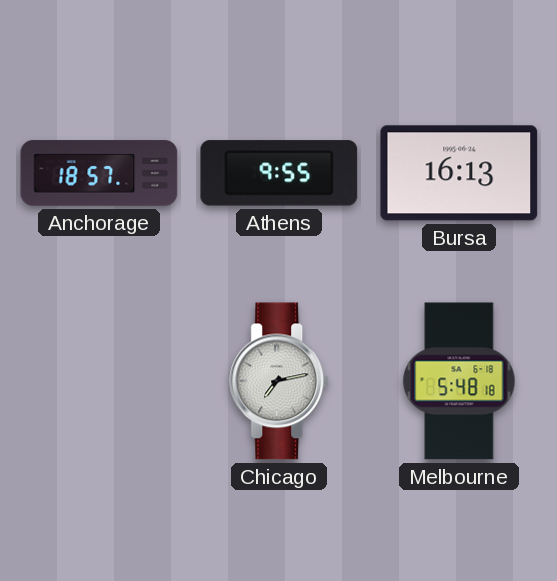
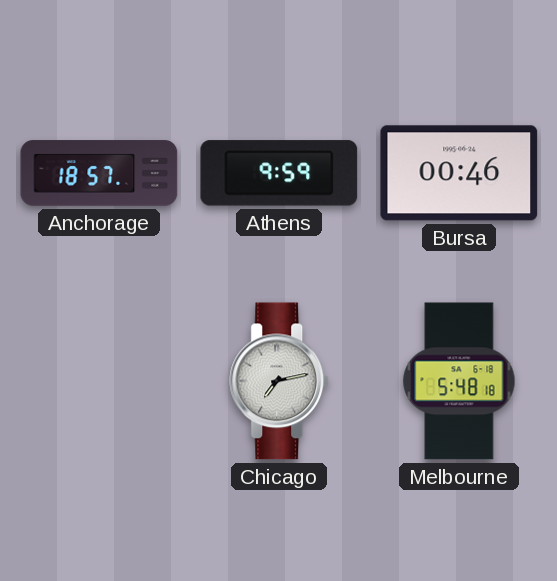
Athens: 9:55 -> 9:59 (279, 173)
Bursa: 16:13 -> 00:46 (459, 173)
